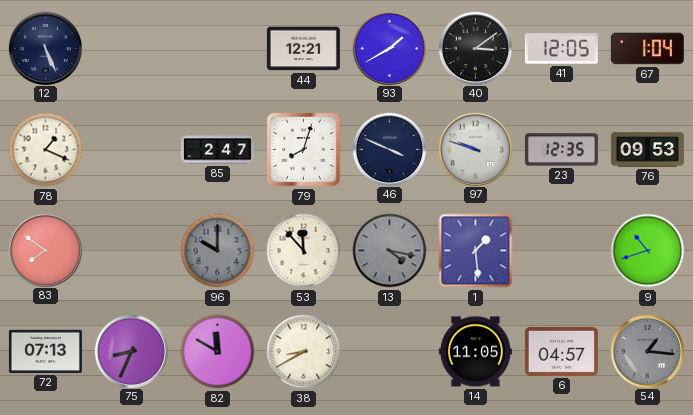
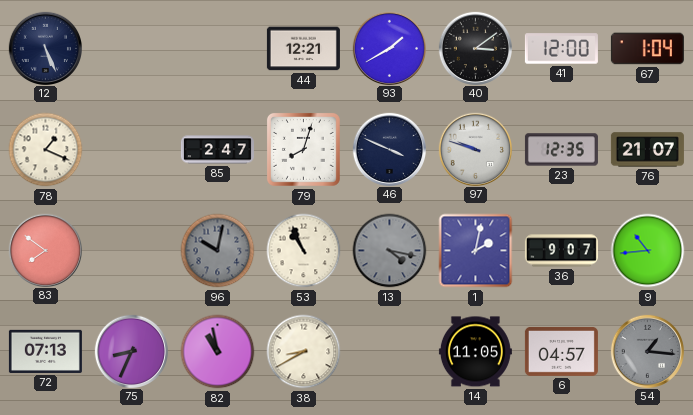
41: 12:05 -> 12:00 (561, 49)
76: 09:53 -> 21:07 (647, 150)
96: 10:00 -> 10:02 (218, 251)
53: 11:53 -> 10:56 (304, 251)
1: 1:29 -> 2:02 (476, 251)
36: none -> 9:07 (561, 251)
9: 10:42 -> 10:44 (648, 251)
82: 11:50 -> 10:58 (218, 352)
